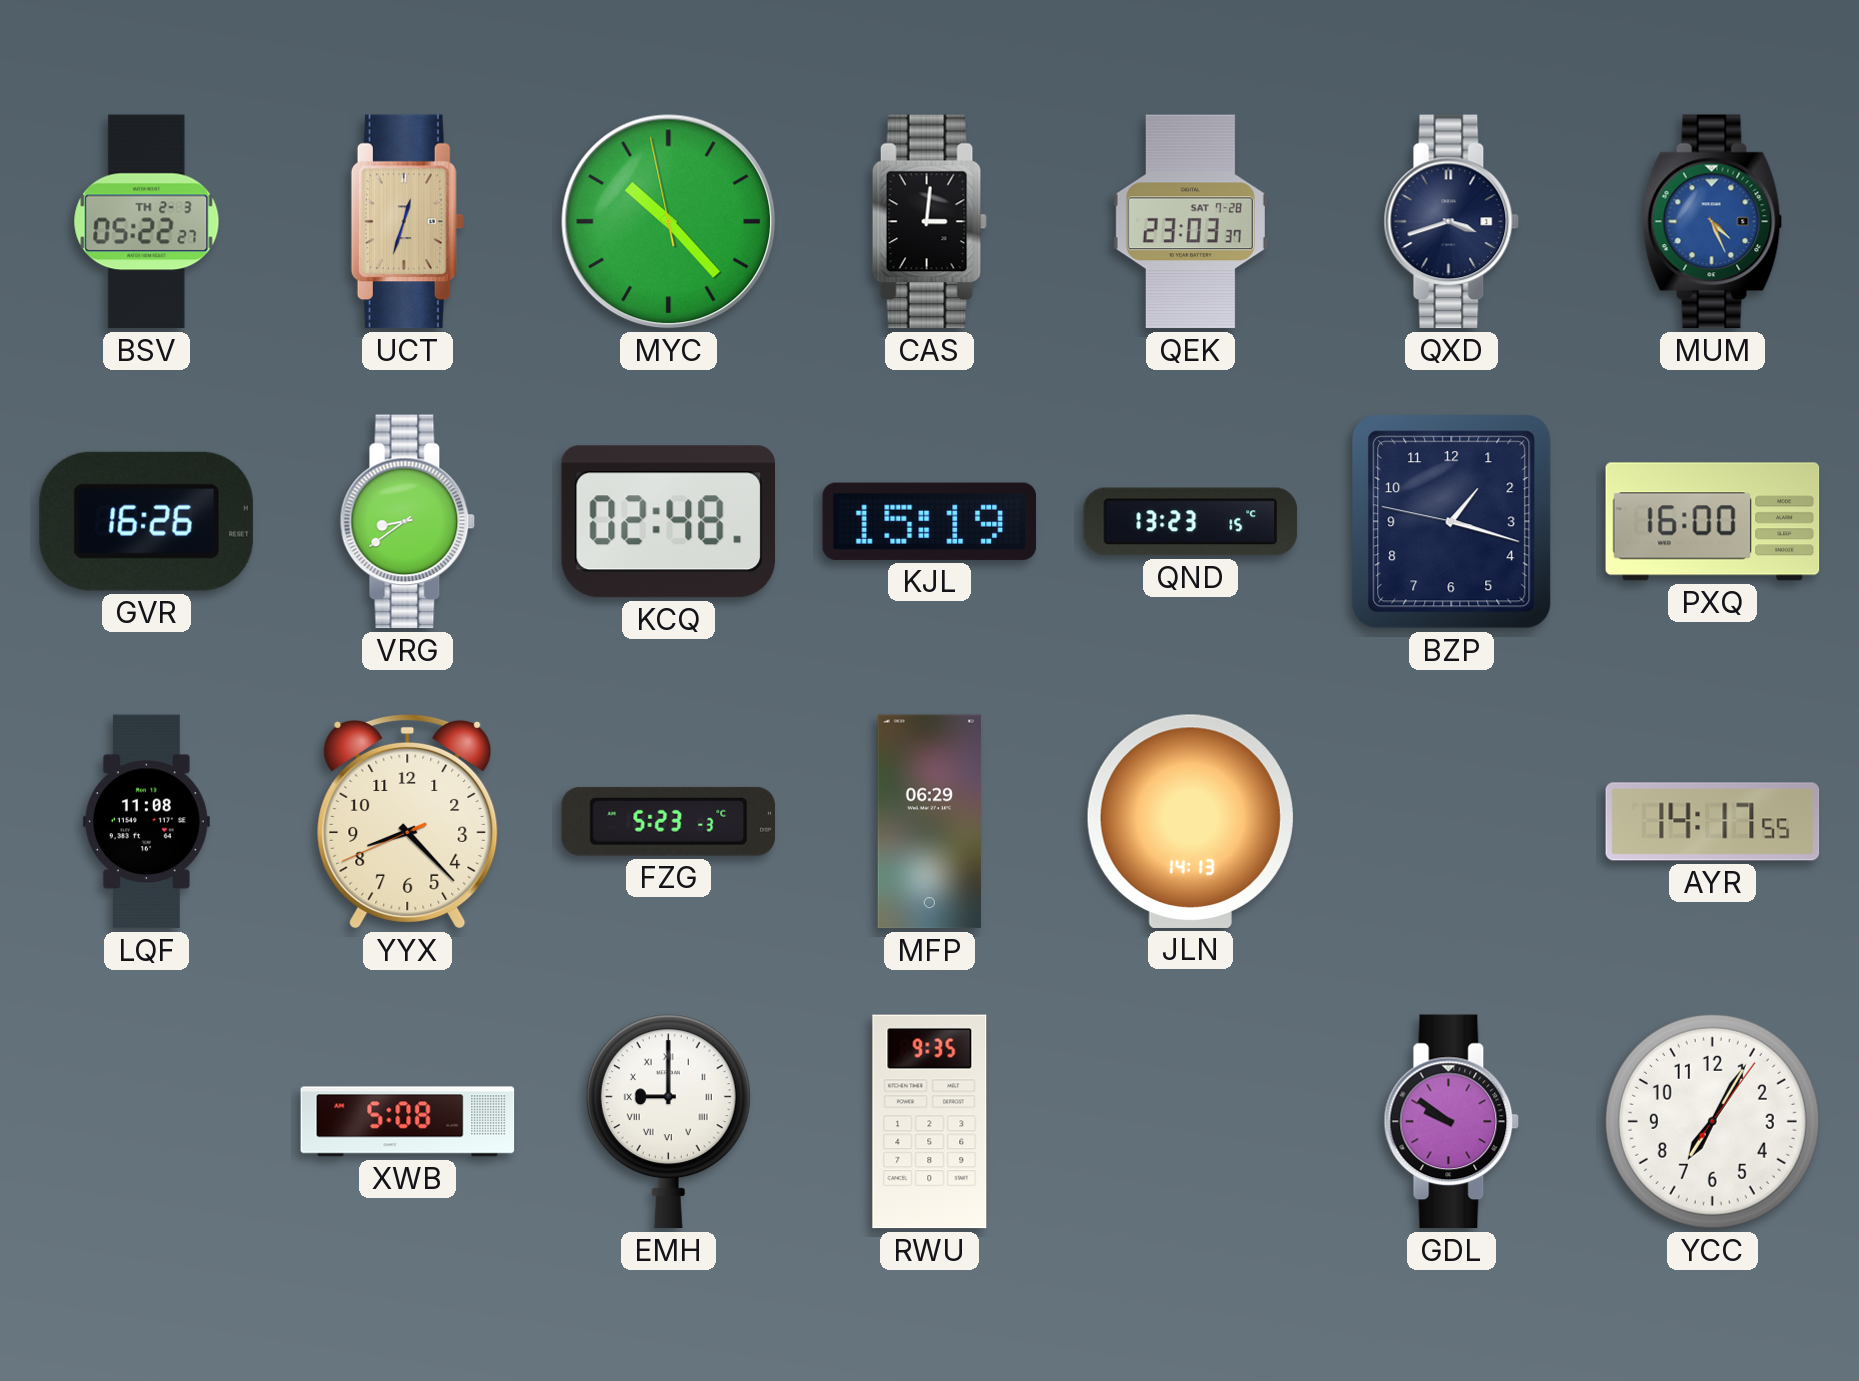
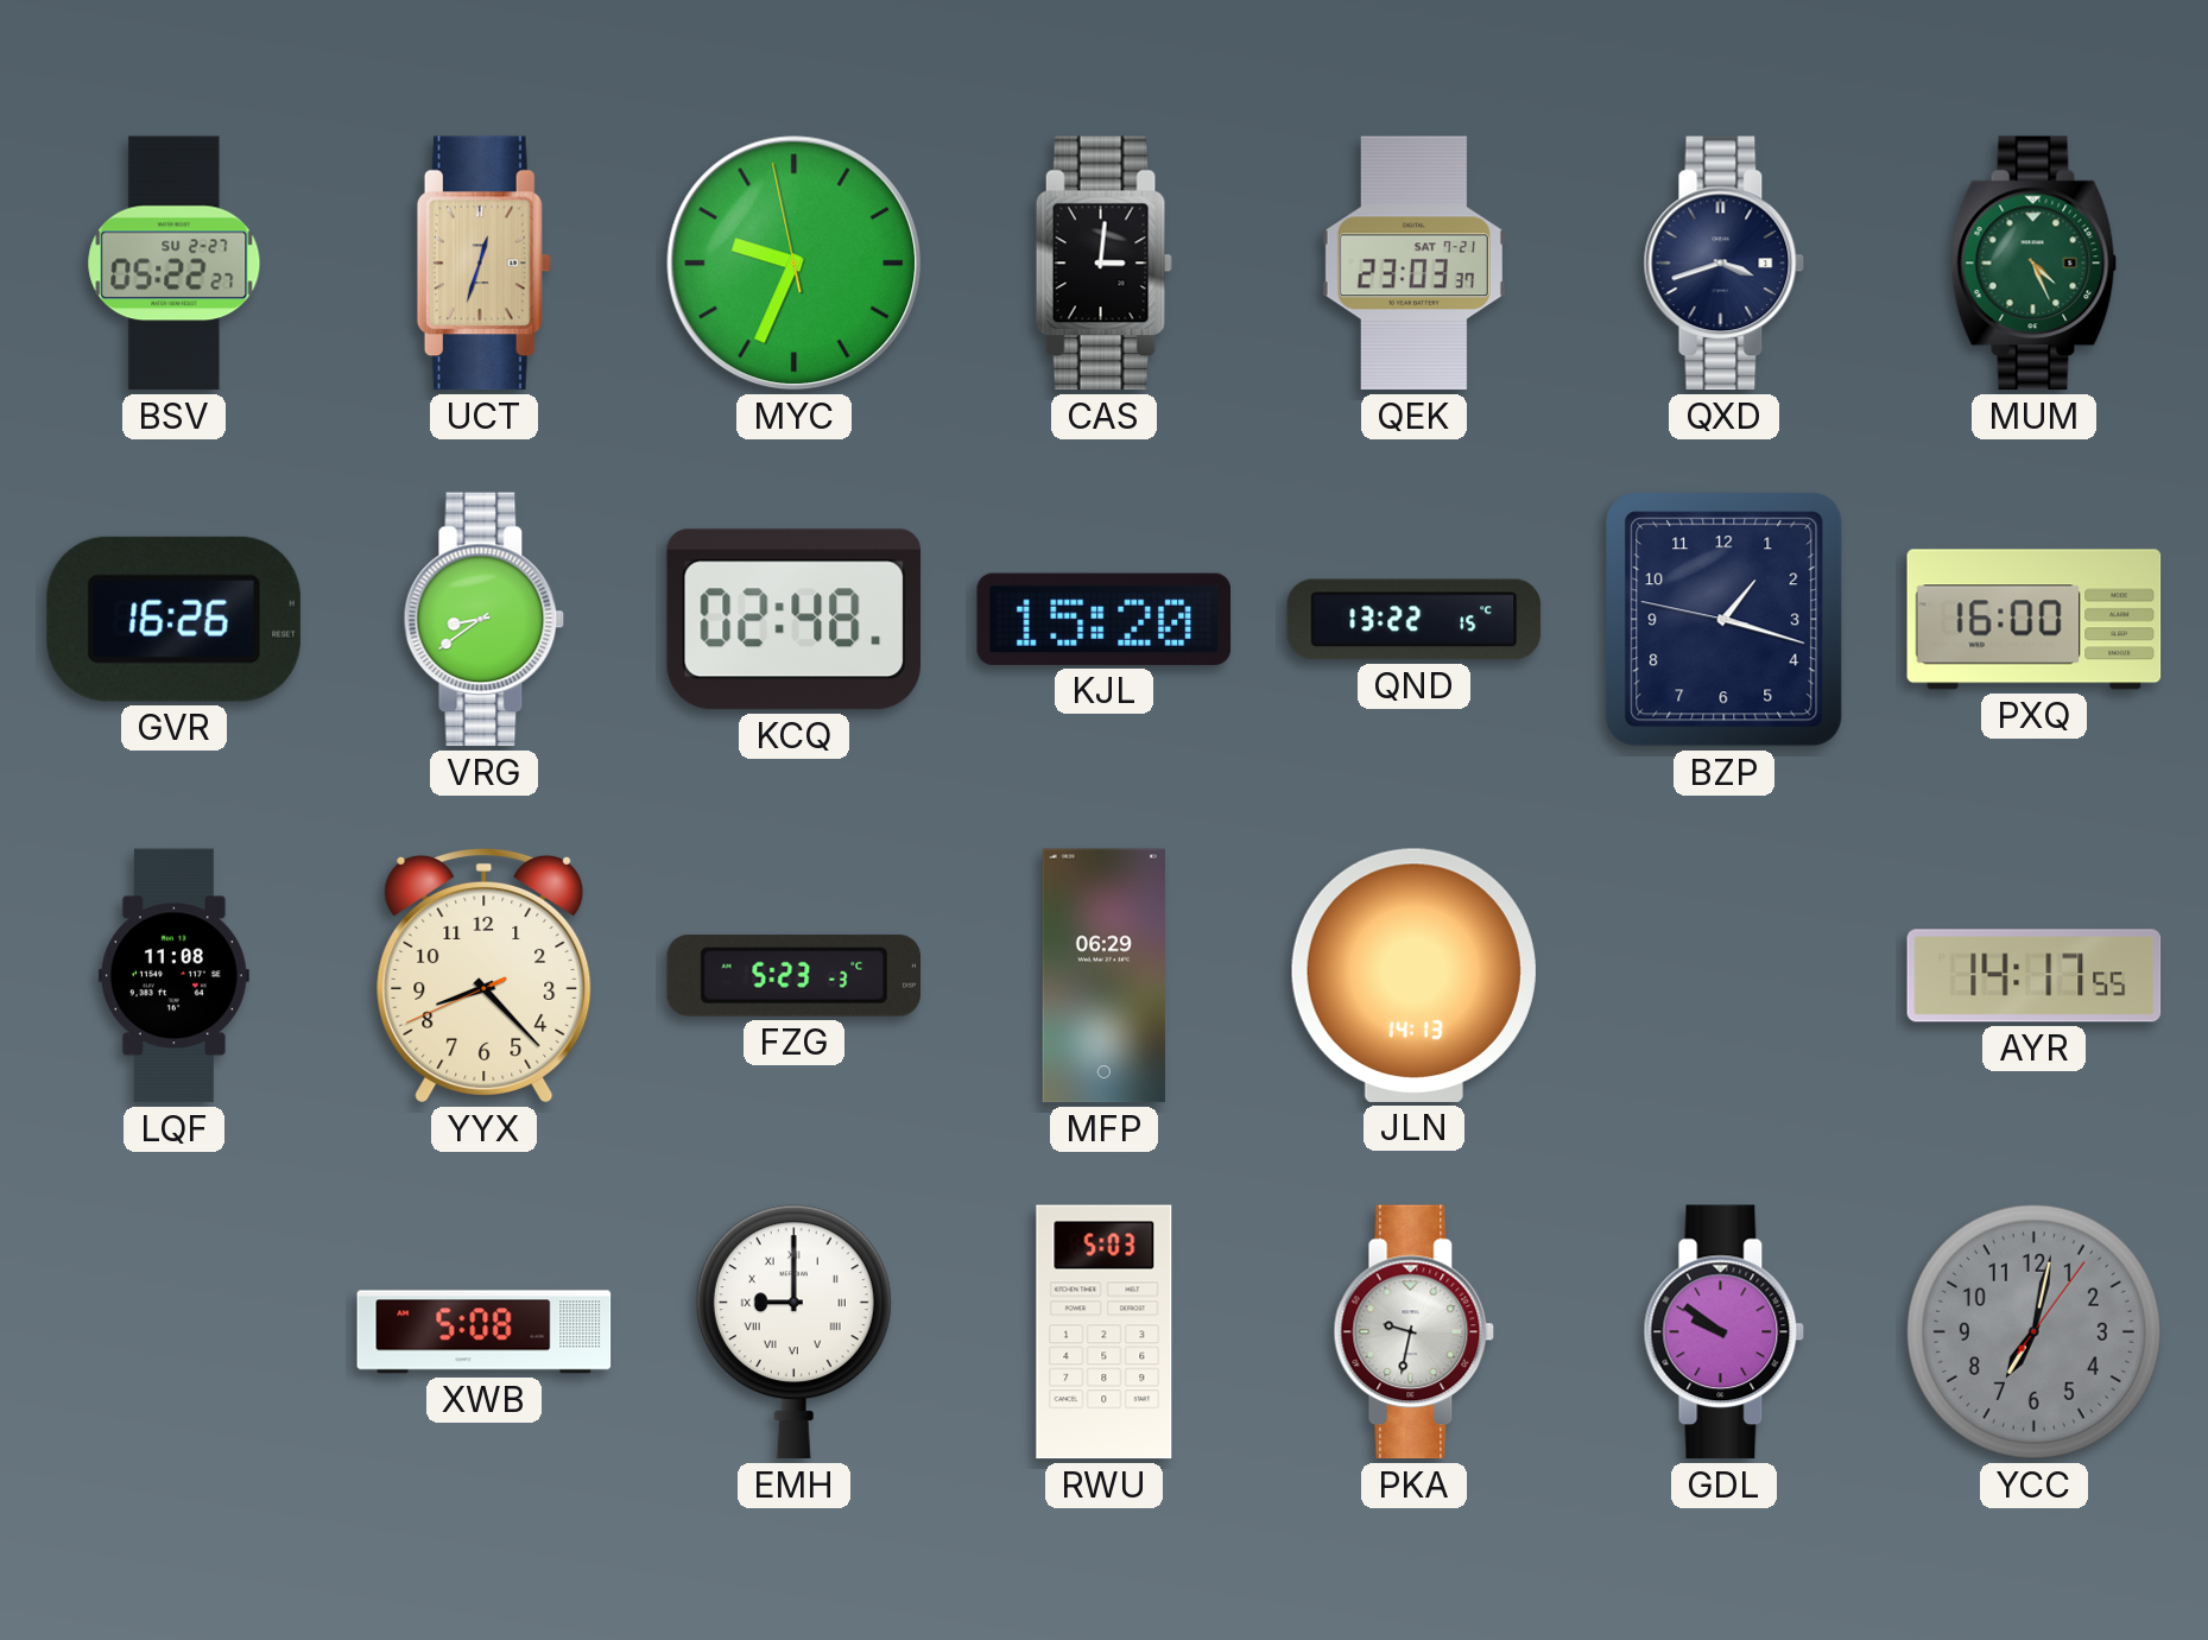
BSV date: TH 2-3 -> SU 2-27 (175, 264)
MYC: 10:22 -> 9:33 (795, 264)
QEK date: SAT 7-28 -> SAT 7-21 (1413, 264)
MUM dial: blue -> green (2035, 264)
KJL: 15:19 -> 15:20 (1103, 619)
QND: 13:23 -> 13:22 (1415, 620)
RWU: 9:35 -> 5:03 (1105, 1332)
PKA: none -> 9:32 (1415, 1332)
YCC: 7:05 -> 7:02 (2033, 1331)
YCC dial: white -> grey (2033, 1331)
